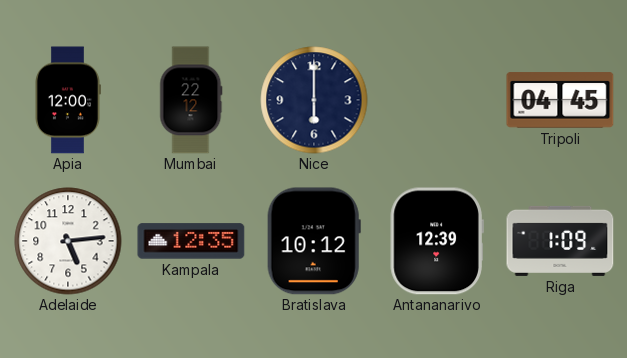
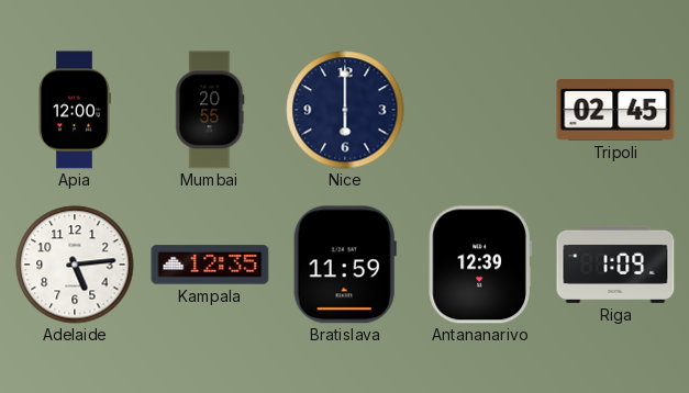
Mumbai: 22:12 -> 20:55 (210, 110)
Tripoli: 04:45 -> 02:45 (615, 110)
Bratislava: 10:12 -> 11:59 (345, 265)
